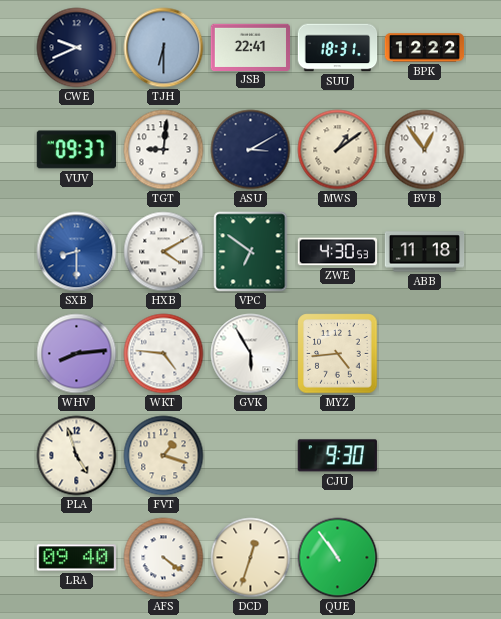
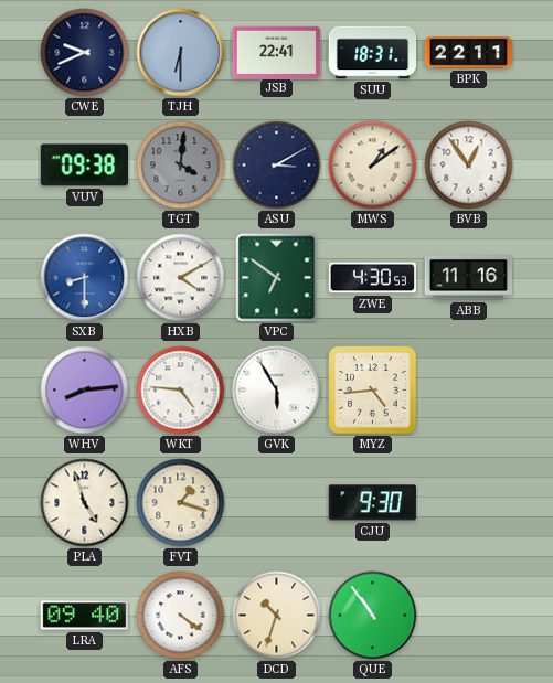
BPK: 12:22 -> 22:11 (469, 53)
VUV: 09:37 -> 09:38 (84, 166)
TGT: 9:01 -> 4:01 (181, 166)
TGT dial: white -> grey (181, 166)
ABB: 11:18 -> 11:16 (469, 278)
DCD: 12:33 -> 10:33 (277, 616)
